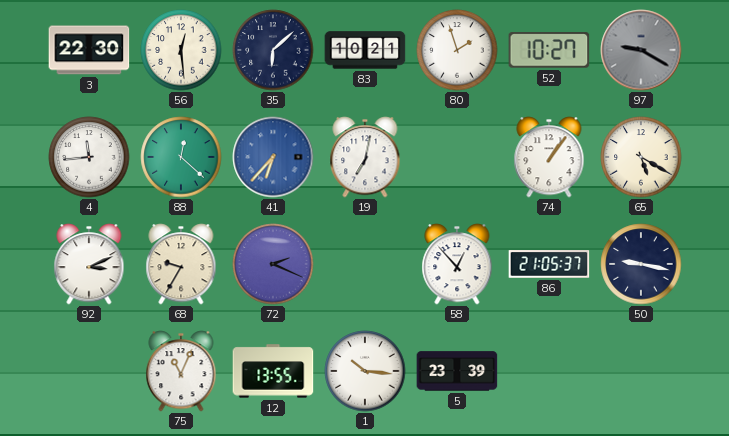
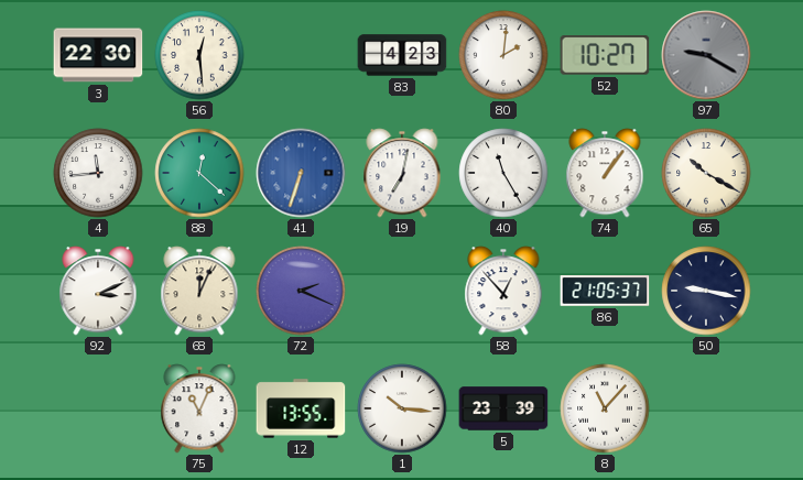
35: 6:08 -> none (273, 50)
83: 10:21 -> 4:23 (402, 55)
80: 1:57 -> 2:01 (503, 55)
41: 6:37 -> 6:33 (301, 173)
40: none -> 11:25 (503, 173)
65: 5:20 -> 10:20 (706, 173)
68: 9:35 -> 12:04 (199, 291)
8: none -> 11:07 (605, 408)
